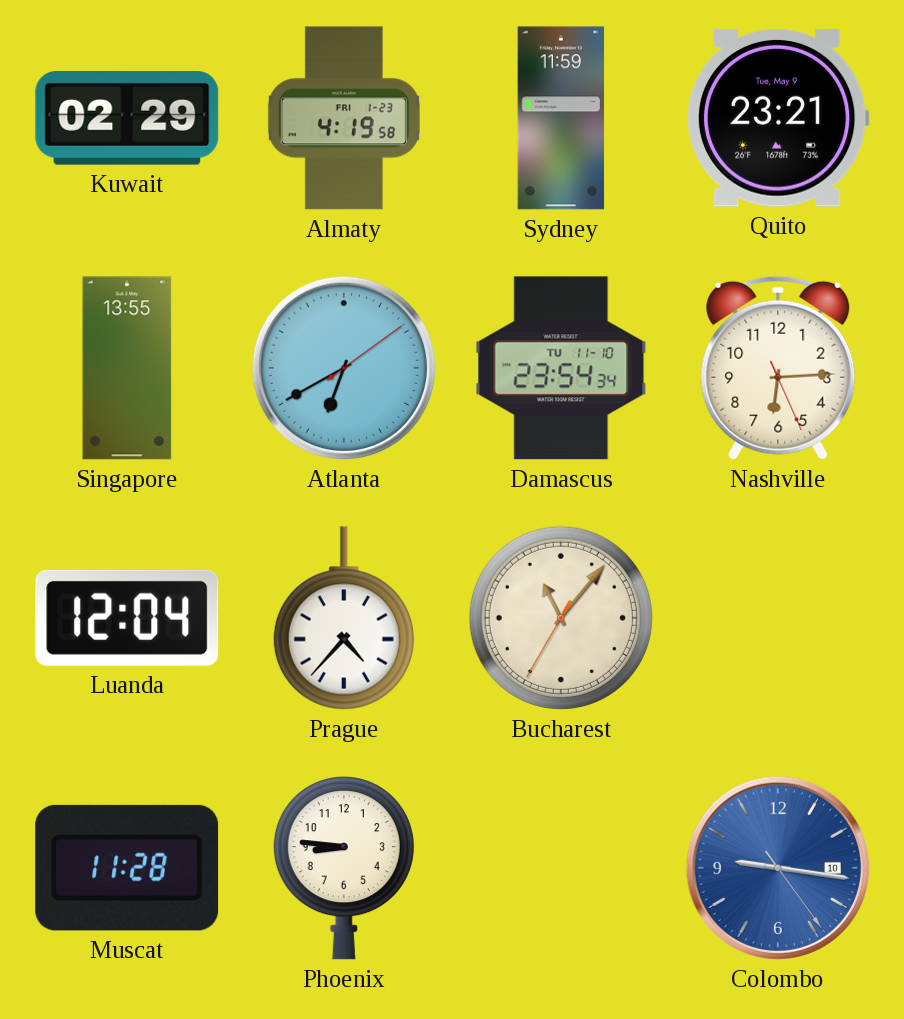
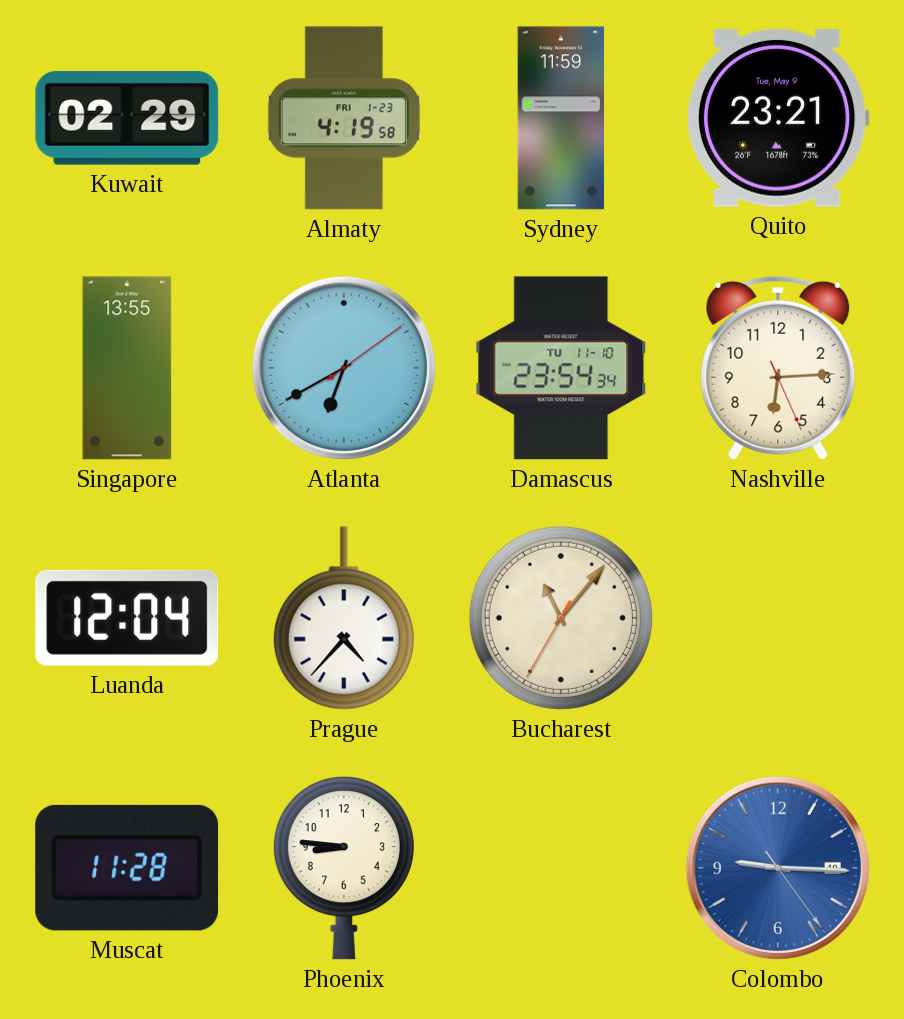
Colombo: 9:16 -> 9:15 (778, 868)
